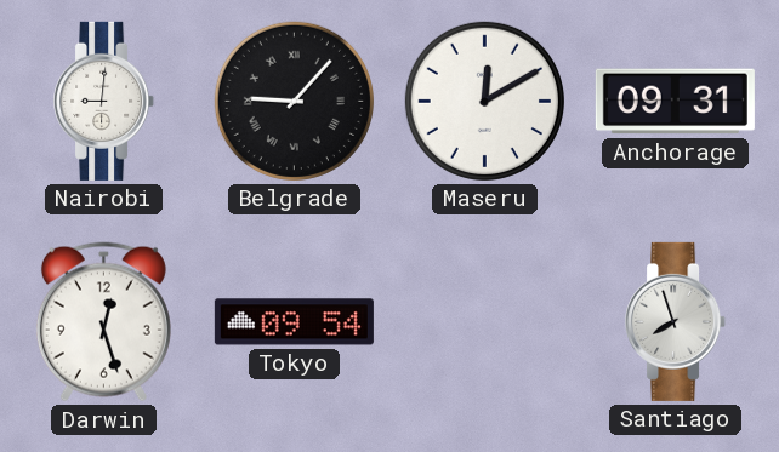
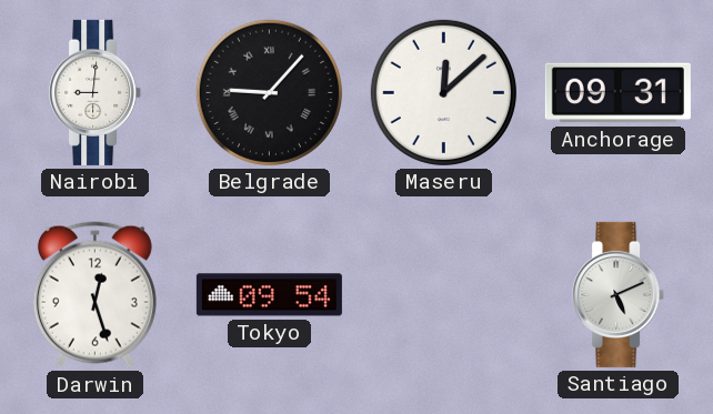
Maseru: 12:10 -> 12:08 (443, 92)
Santiago: 7:57 -> 5:11 (619, 294)
